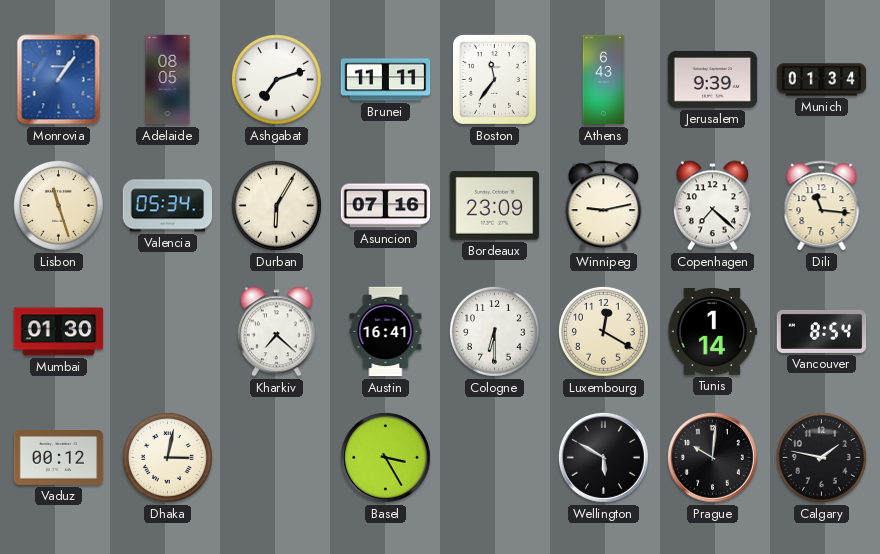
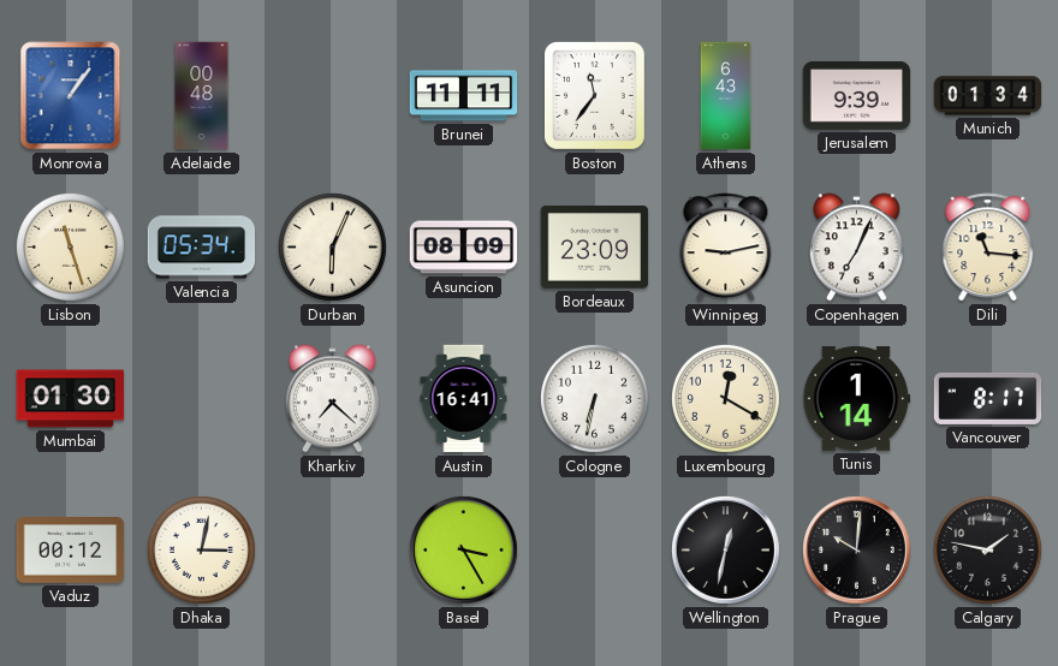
Adelaide: 08:05 -> 00:48 (202, 96)
Ashgabat: 7:12 -> none (276, 80)
Durban: 6:05 -> 6:04 (332, 248)
Asuncion: 07:16 -> 08:09 (464, 248)
Copenhagen: 7:22 -> 7:04 (856, 248)
Cologne: 6:30 -> 6:32 (594, 399)
Vancouver: 8:54 -> 8:17 (988, 398)
Wellington: 5:50 -> 12:32 (725, 549)
